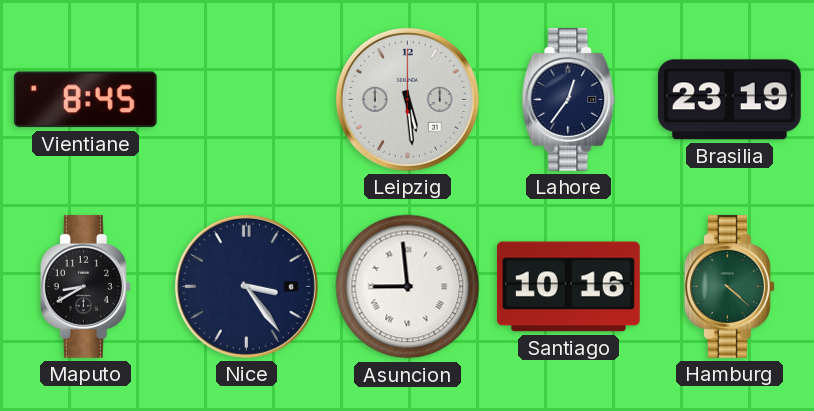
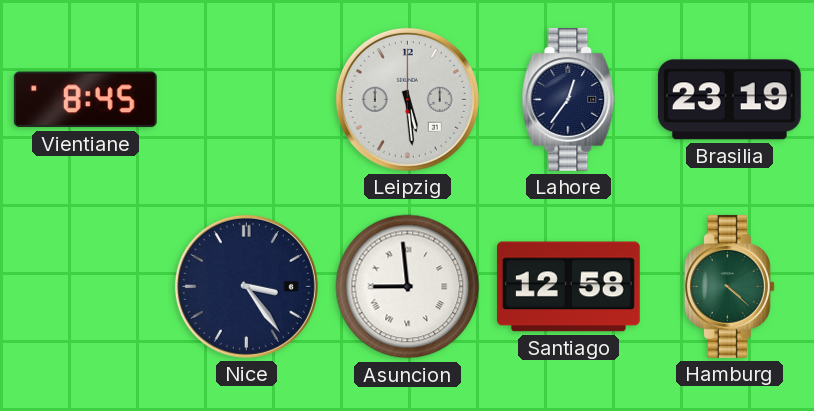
Maputo: 8:40 -> none (85, 286)
Santiago: 10:16 -> 12:58 (568, 287)
